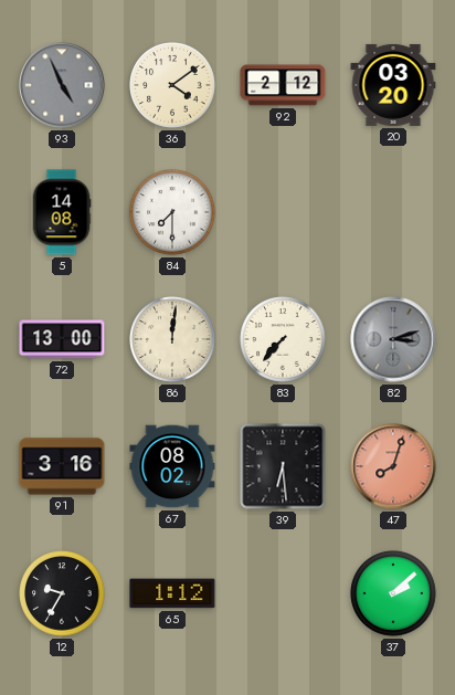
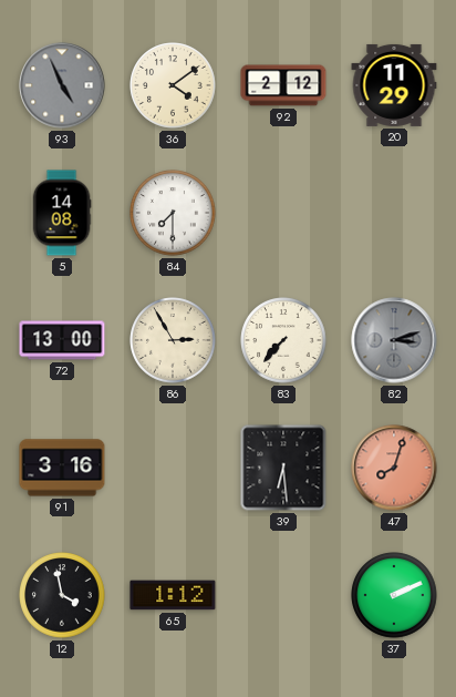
20: 03:20 -> 11:29 (394, 85)
86: 12:01 -> 2:55 (173, 340)
67: 08:02 -> none (172, 466)
12: 9:35 -> 3:58 (62, 595)
37: 2:08 -> 2:11 (394, 595)
